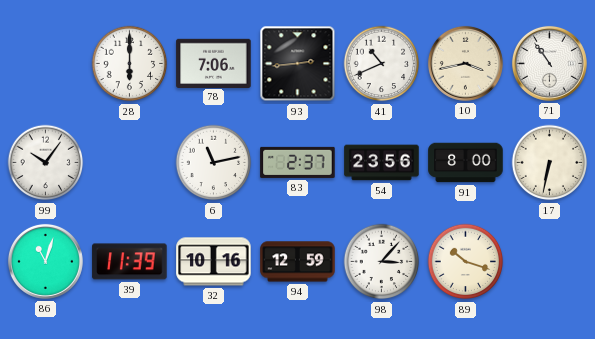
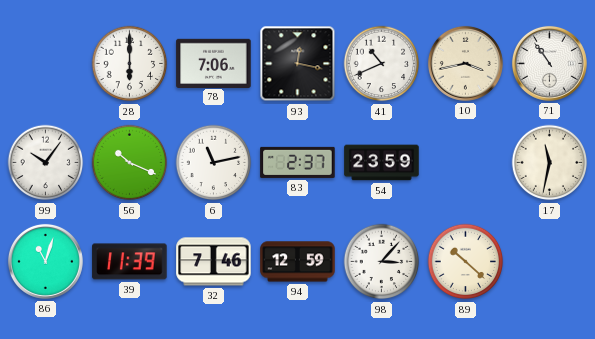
93: 2:44 -> 12:17 (298, 64)
56: none -> 10:19 (130, 163)
54: 23:56 -> 23:59 (382, 163)
91: 8:00 -> none (466, 163)
17: 6:32 -> 11:32 (550, 163)
32: 10:16 -> 7:46 (214, 262)
89: 10:18 -> 10:22 (466, 262)
